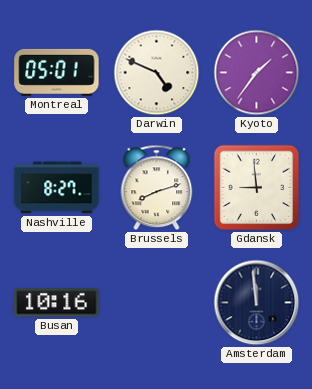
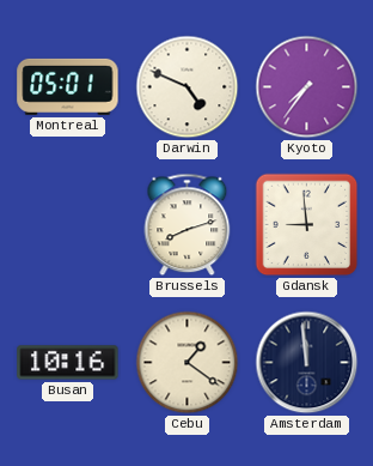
Kyoto: 1:36 -> 7:36 (307, 87)
Nashville: 8:27 -> none (57, 188)
Cebu: none -> 1:21 (188, 363)
